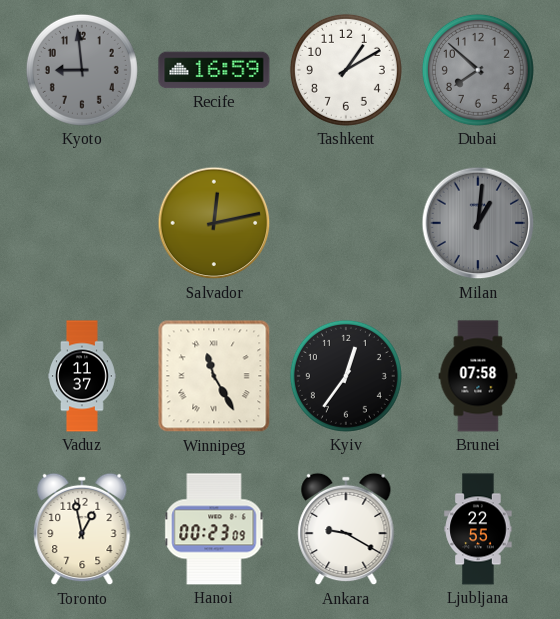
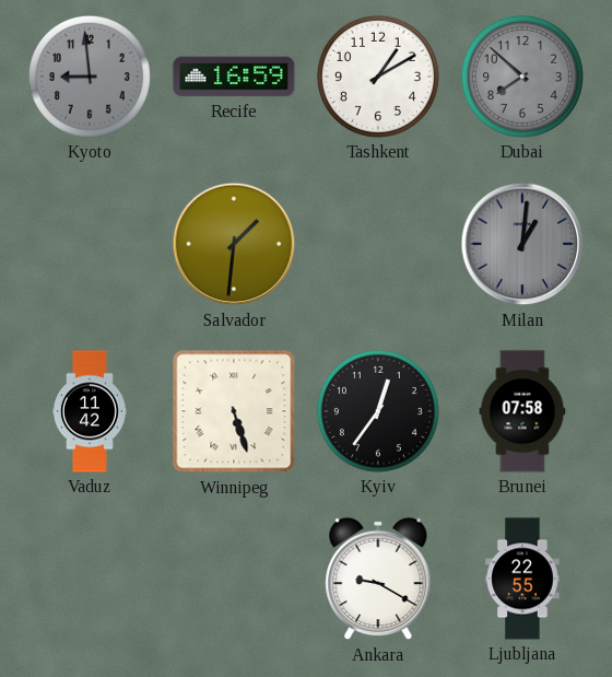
Salvador: 12:13 -> 1:31 (234, 244)
Vaduz: 11:37 -> 11:42 (91, 411)
Winnipeg: 11:25 -> 5:27 (234, 411)
Toronto: 12:58 -> none (82, 529)
Hanoi: 00:23 -> none (214, 529)
